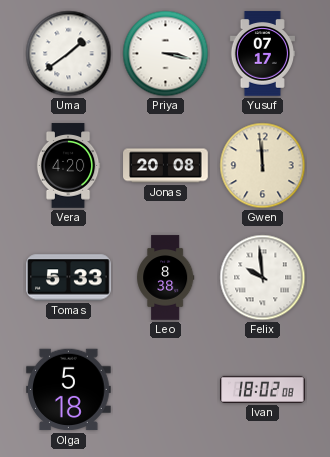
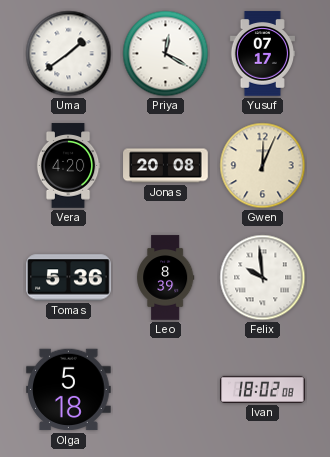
Priya: 3:17 -> 12:20 (166, 54)
Gwen: 11:59 -> 12:04 (263, 166)
Tomas: 5:33 -> 5:36 (69, 278)
Leo: 8:38 -> 8:39 (166, 278)
